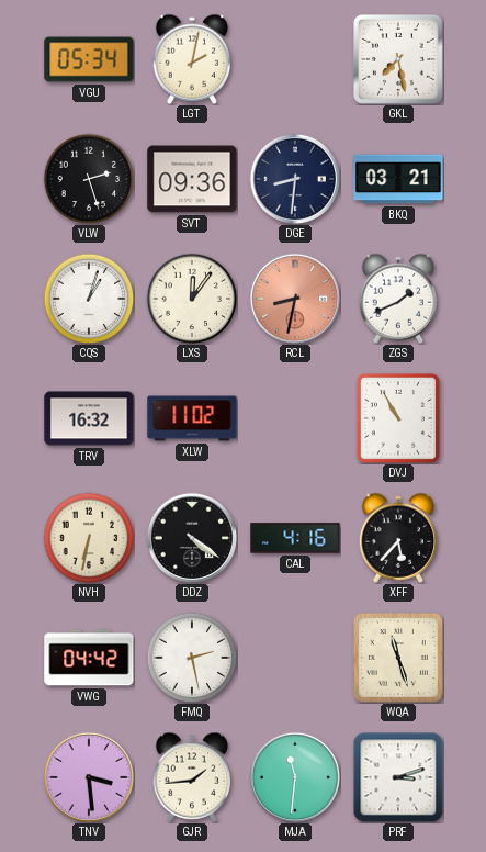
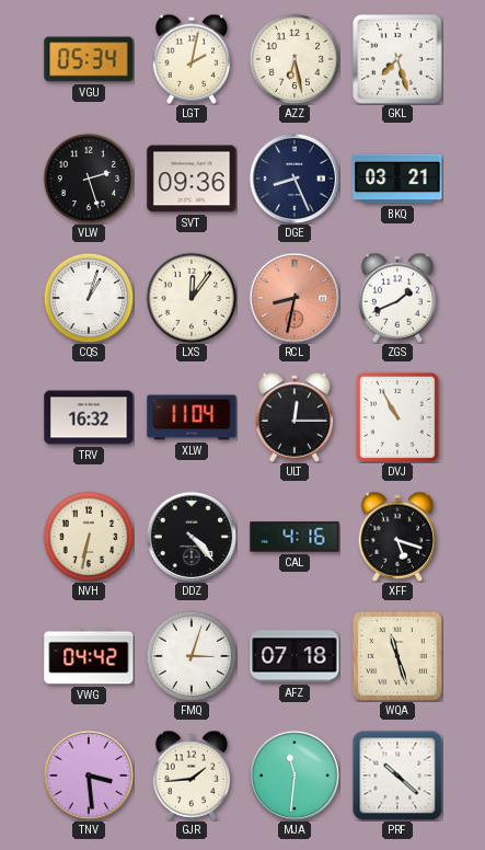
AZZ: none -> 6:28 (295, 59)
GKL: 7:28 -> 7:27 (397, 59)
DGE: 8:31 -> 8:26 (293, 177)
XLW: 11:02 -> 11:04 (192, 417)
ULT: none -> 12:15 (295, 417)
DDZ: 4:21 -> 4:23 (190, 536)
XFF: 5:37 -> 5:18 (397, 537)
FMQ: 2:28 -> 3:03 (192, 656)
AFZ: none -> 07:18 (295, 656)
PRF: 3:12 -> 10:22 (397, 776)
